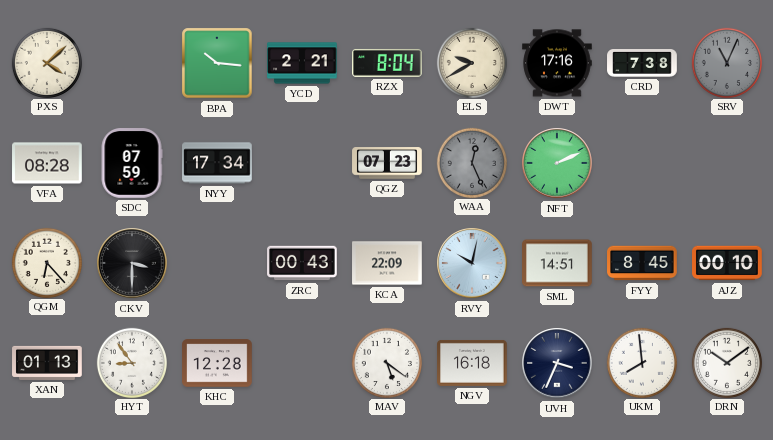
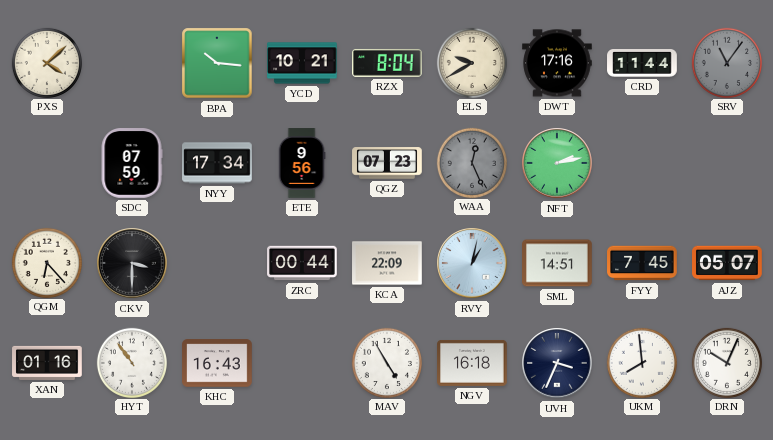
YCD: 2:21 -> 10:21 (302, 63)
CRD: 7:38 -> 11:44 (642, 64)
SRV: 11:04 -> 11:06 (726, 62)
VFA: 08:28 -> none (47, 163)
ETE: none -> 9:56 (302, 163)
NFT: 2:11 -> 2:13 (557, 163)
ZRC: 00:43 -> 00:44 (302, 263)
RVY: 10:02 -> 1:02 (472, 263)
FYY: 8:45 -> 7:45 (642, 263)
AJZ: 00:10 -> 05:07 (727, 263)
XAN: 01:13 -> 01:16 (47, 363)
HYT: 8:54 -> 10:54 (131, 362)
KHC: 12:28 -> 16:43 (217, 363)
MAV: 5:21 -> 4:55 (386, 362)
DRN: 10:09 -> 10:04 (726, 362)
